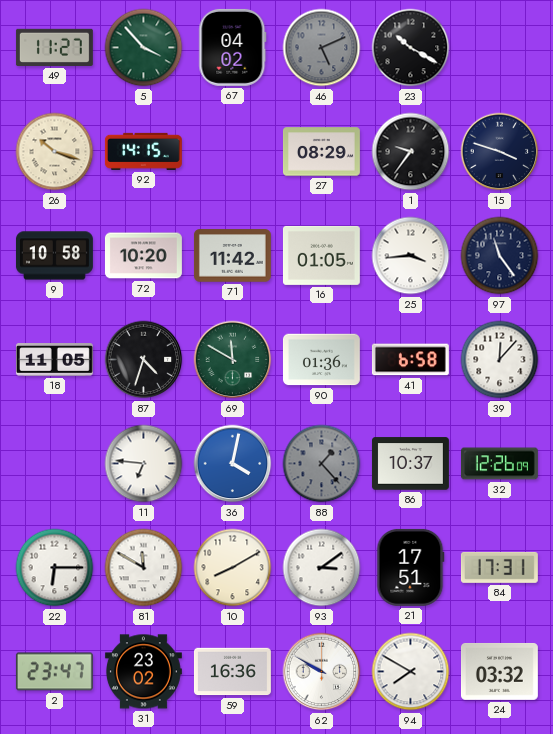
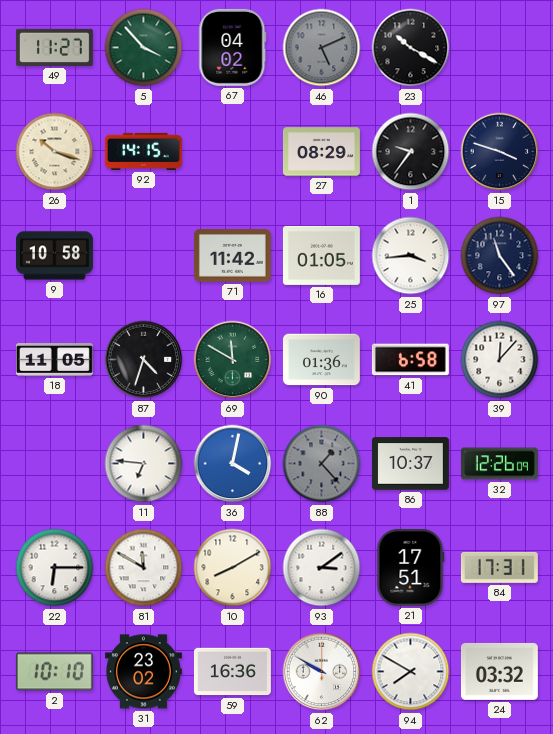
72: 10:20 -> none (143, 256)
2: 23:47 -> 10:10 (54, 672)
